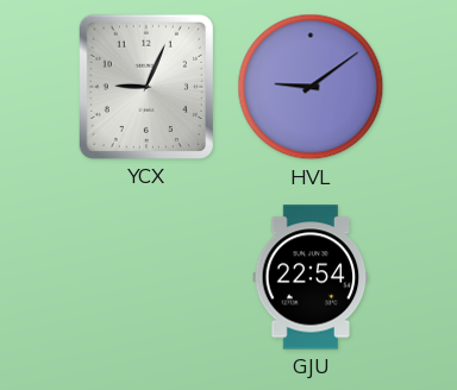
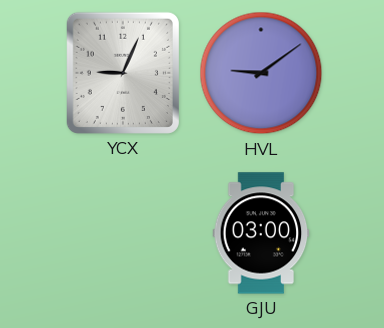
GJU: 22:54 -> 03:00 (261, 233)
